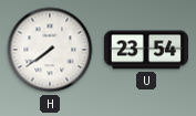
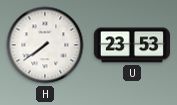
U: 23:54 -> 23:53 (132, 45)
